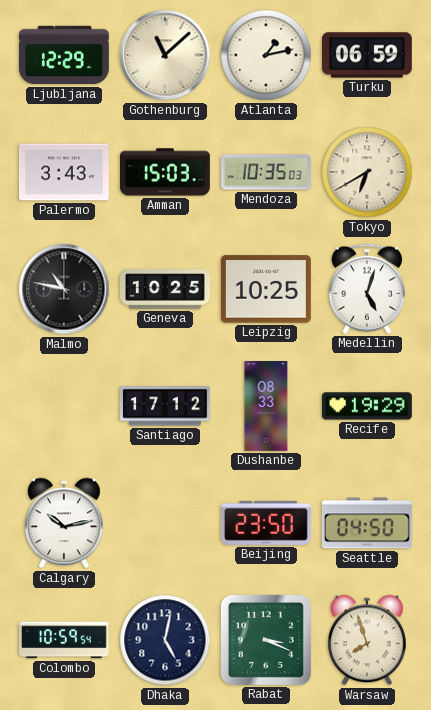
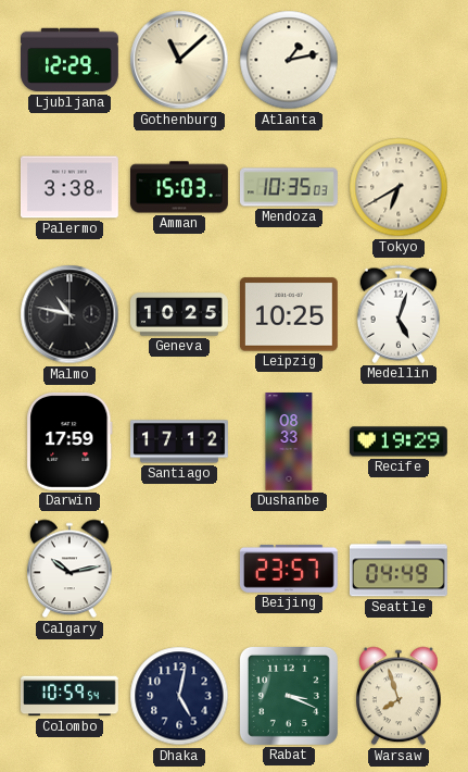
Turku: 06:59 -> none (368, 55)
Palermo: 3:43 -> 3:38 (71, 187)
Darwin: none -> 17:59 (69, 441)
Beijing: 23:50 -> 23:57 (289, 569)
Seattle: 04:50 -> 04:49 (399, 569)
